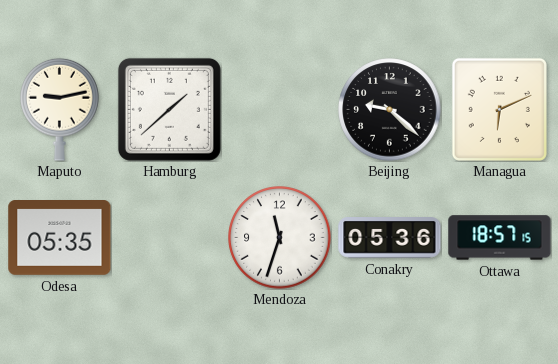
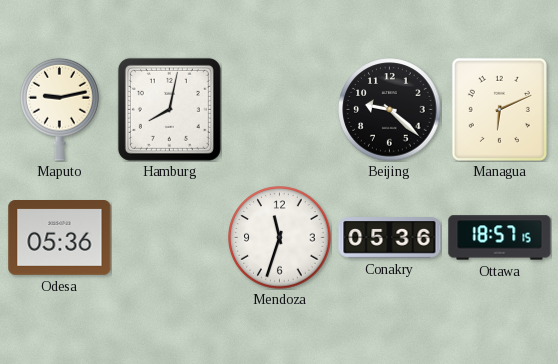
Hamburg: 1:38 -> 8:02 (169, 109)
Odesa: 05:35 -> 05:36 (60, 238)
